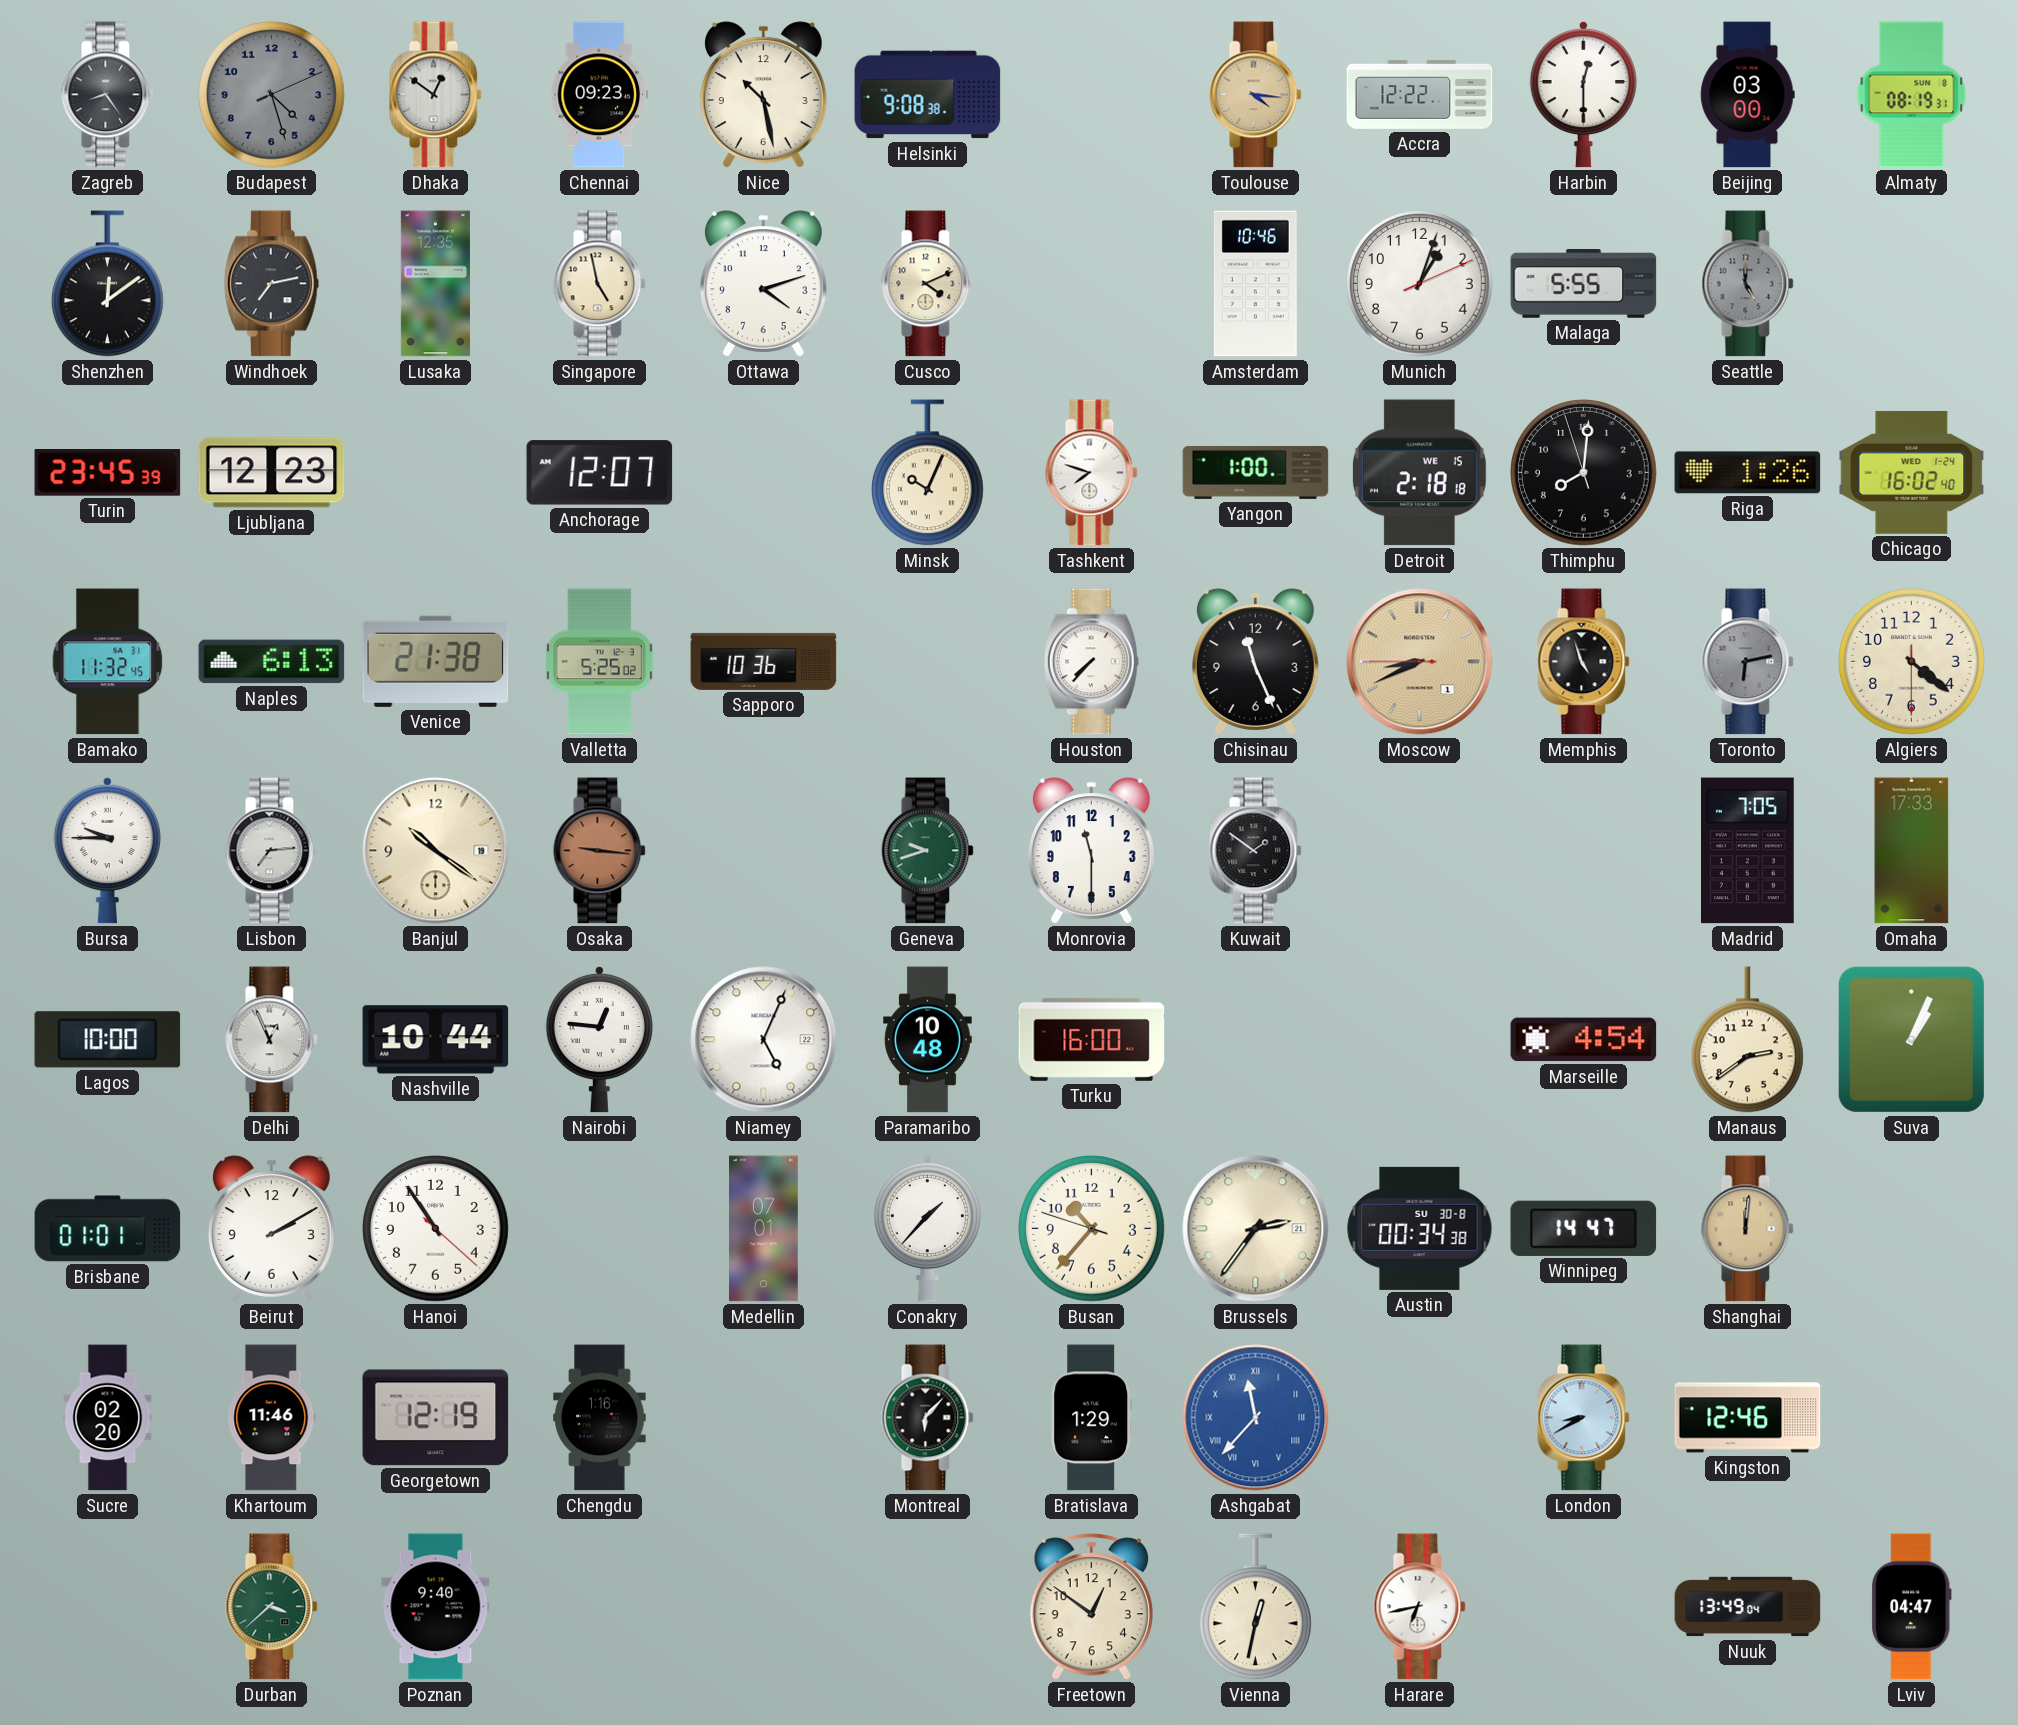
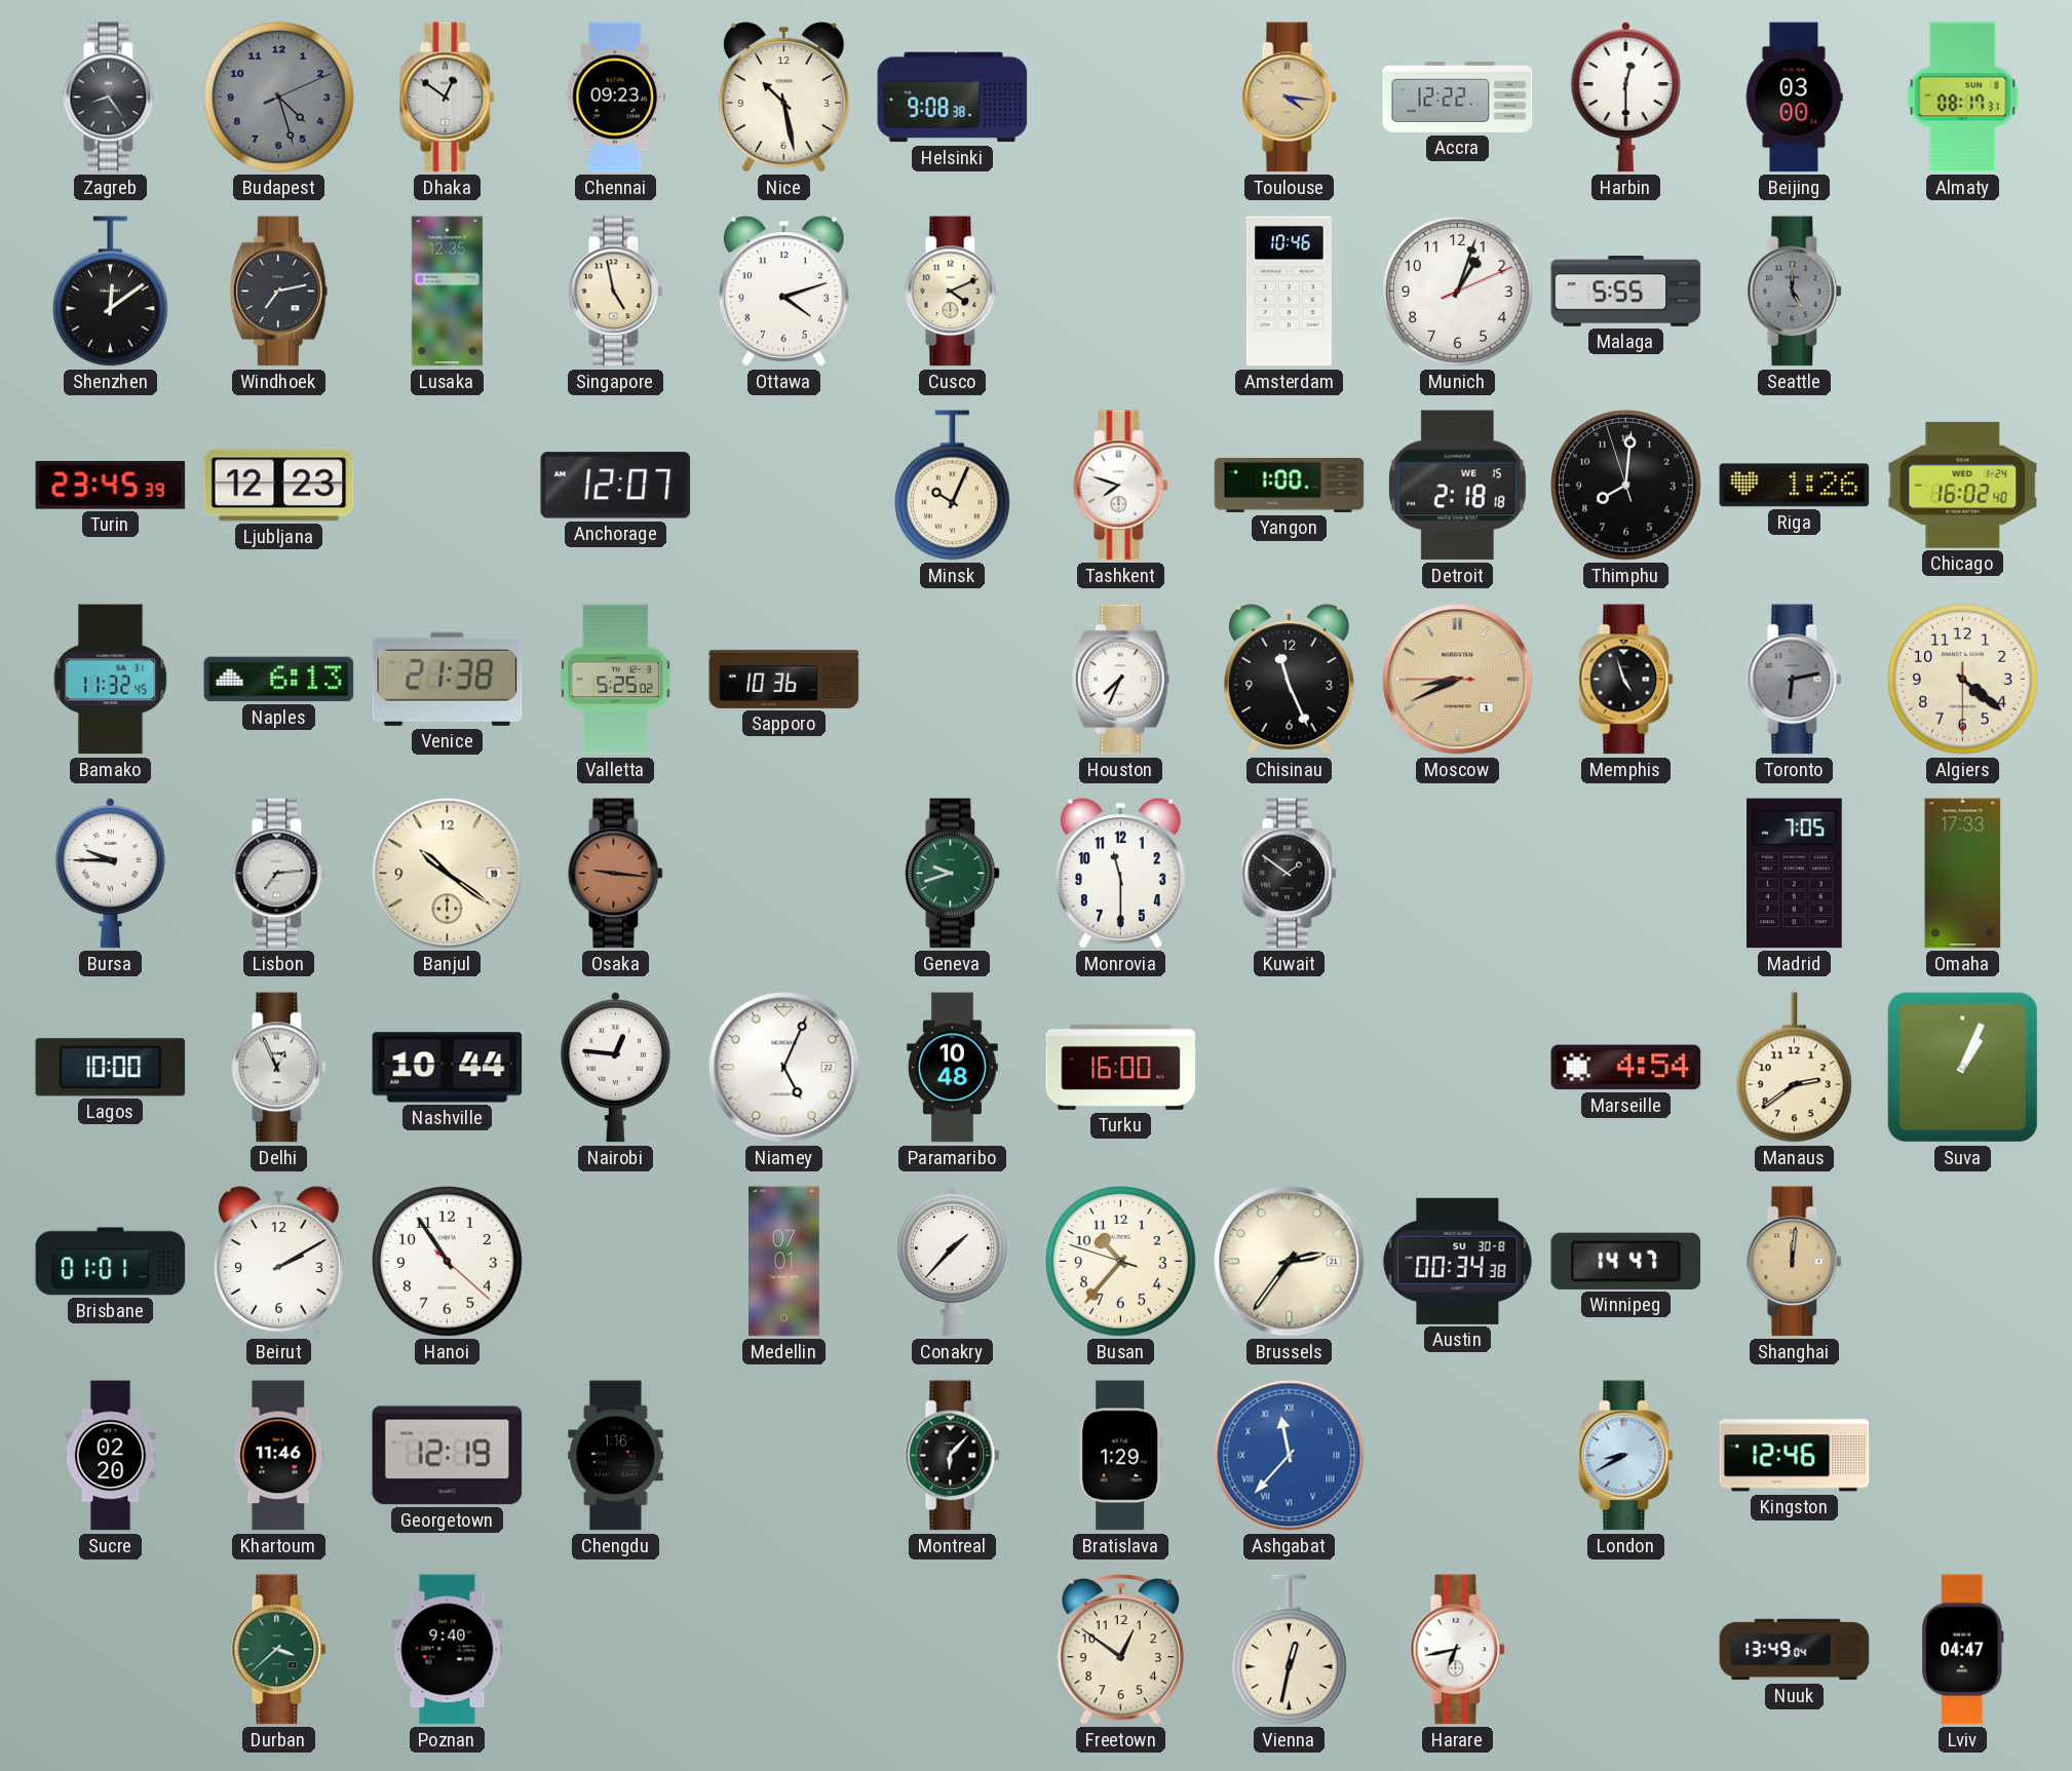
Almaty: 08:19 -> 08:17 (1963, 98)
Houston: 7:37 -> 7:34 (1120, 680)
